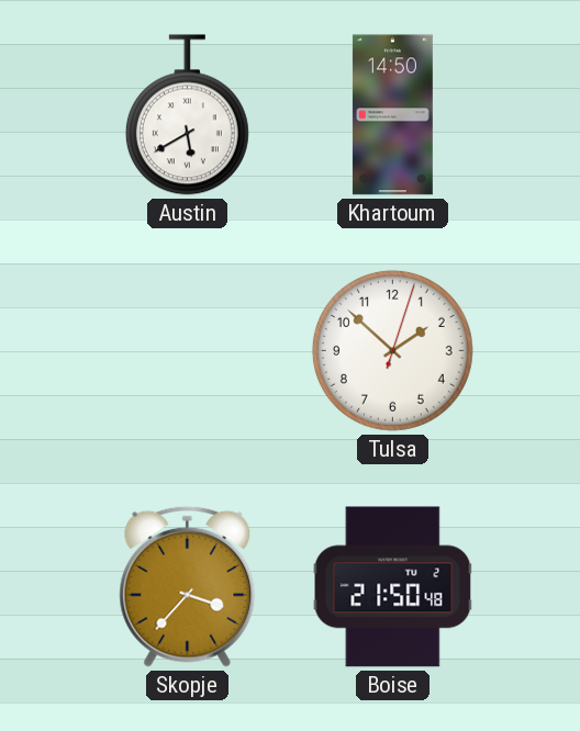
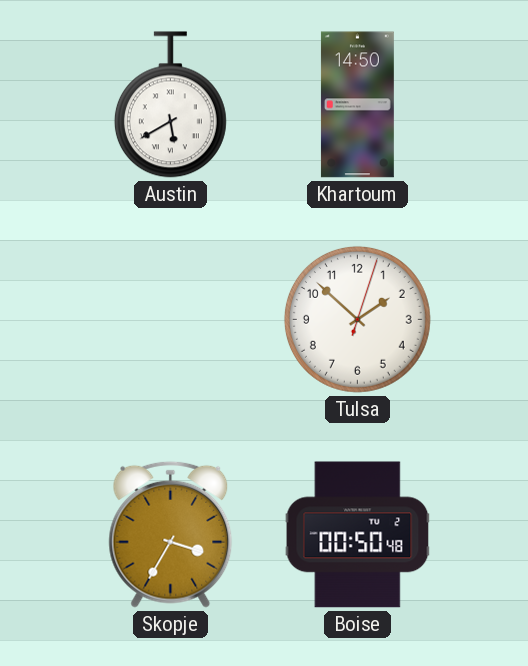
Skopje: 3:37 -> 3:35 (171, 534)
Boise: 21:50 -> 00:50 (358, 535)
